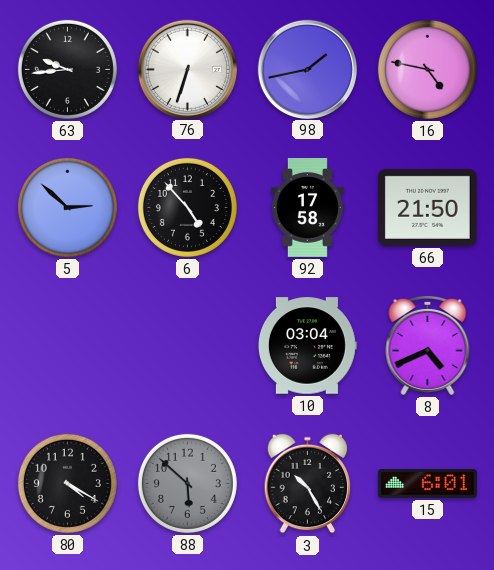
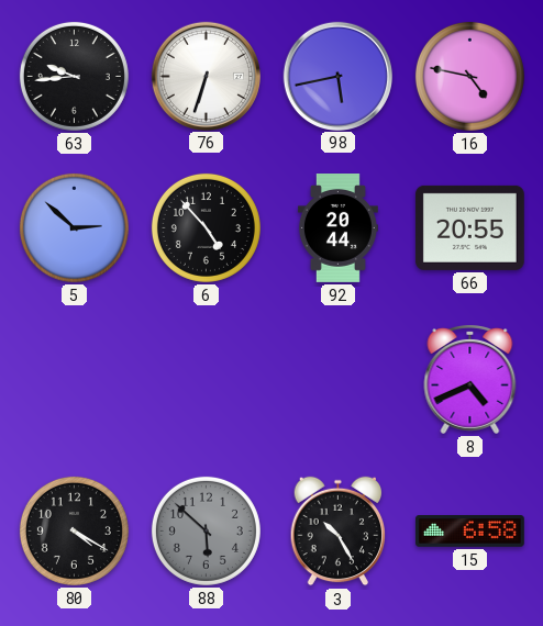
98: 1:43 -> 5:43 (337, 76)
92: 17:58 -> 20:44 (337, 228)
66: 21:50 -> 20:55 (469, 227)
10: 03:04 -> none (307, 346)
15: 6:01 -> 6:58 (469, 532)
